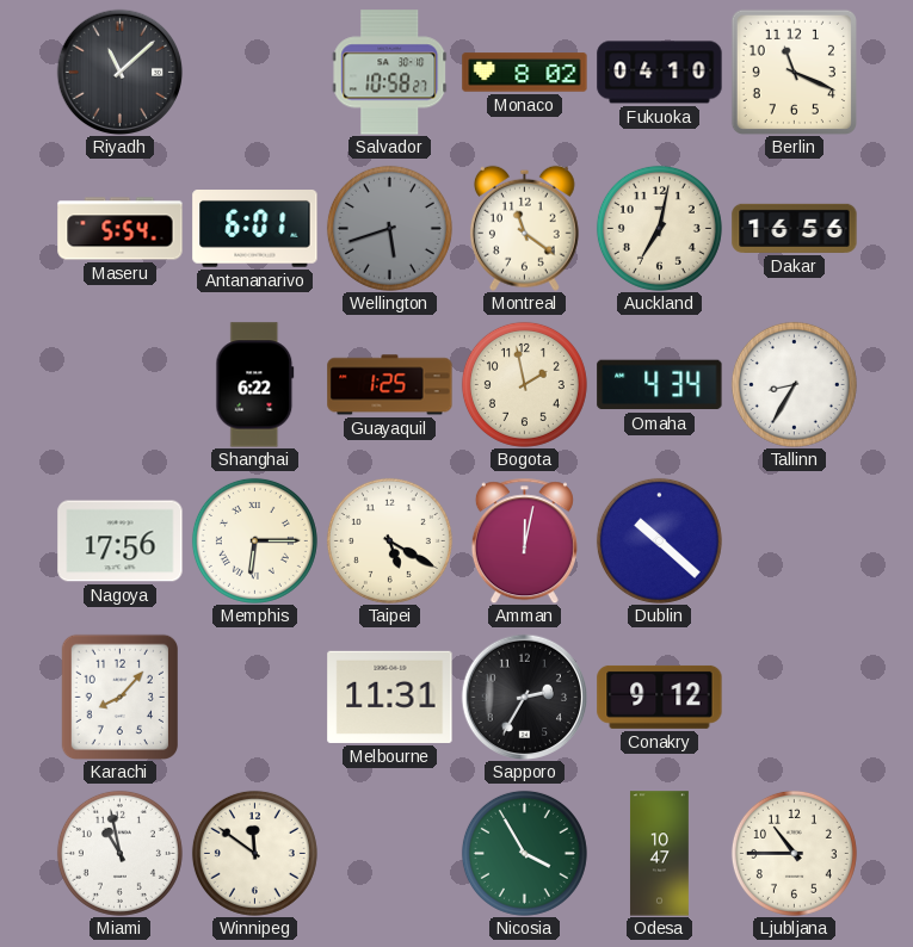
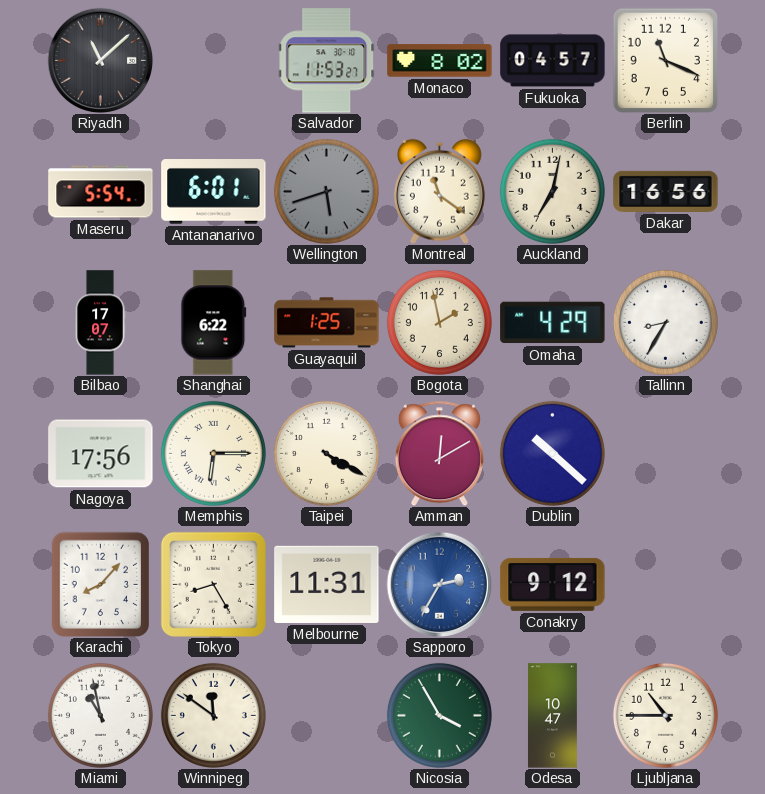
Salvador: 10:58 -> 11:53 (327, 61)
Fukuoka: 04:10 -> 04:57 (553, 61)
Bilbao: none -> 17:07 (100, 323)
Omaha: 4:34 -> 4:29 (553, 323)
Taipei: 5:20 -> 4:20 (326, 453)
Amman: 12:02 -> 12:10 (439, 453)
Tokyo: none -> 8:25 (213, 584)
Sapporo dial: black -> blue (439, 584)
